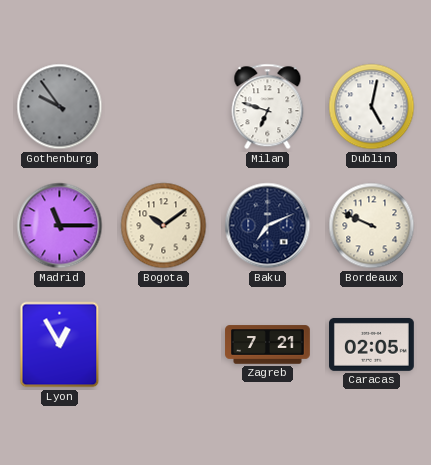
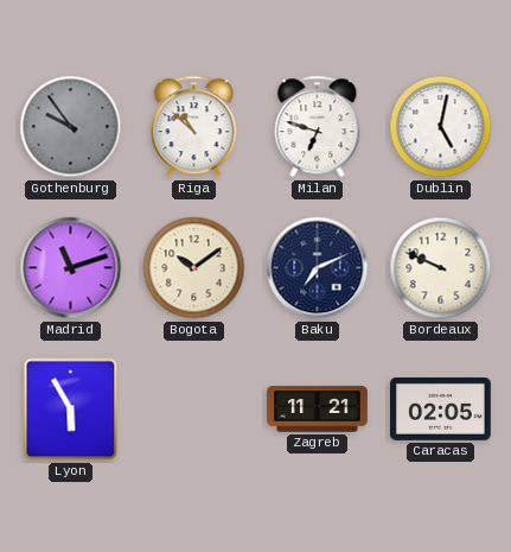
Riga: none -> 10:52 (194, 127)
Madrid: 11:15 -> 11:12 (71, 268)
Lyon: 12:55 -> 5:55 (71, 410)
Zagreb: 7:21 -> 11:21 (318, 410)
